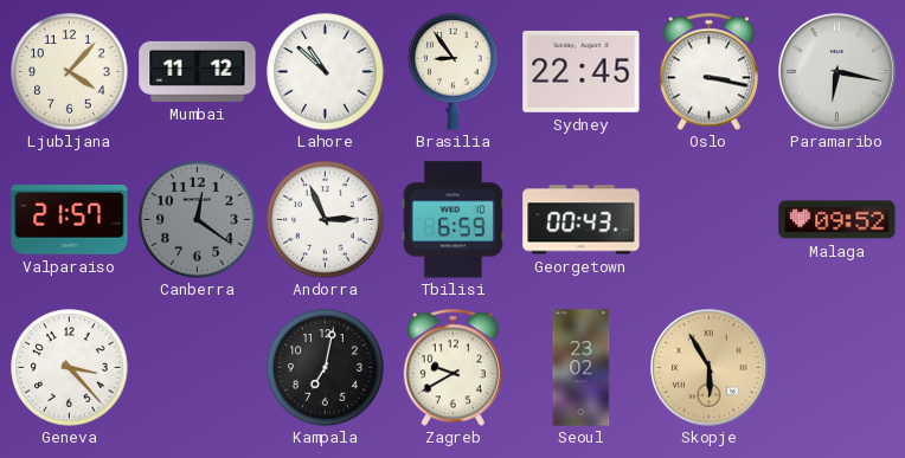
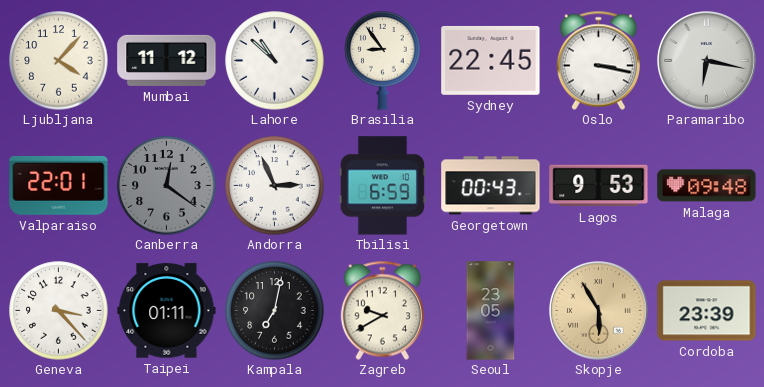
Valparaiso: 21:57 -> 22:01 (59, 186)
Lagos: none -> 9:53 (599, 186)
Malaga: 09:52 -> 09:48 (707, 186)
Taipei: none -> 01:11 (167, 311)
Seoul: 23:02 -> 23:05 (491, 311)
Cordoba: none -> 23:39 (707, 311)
